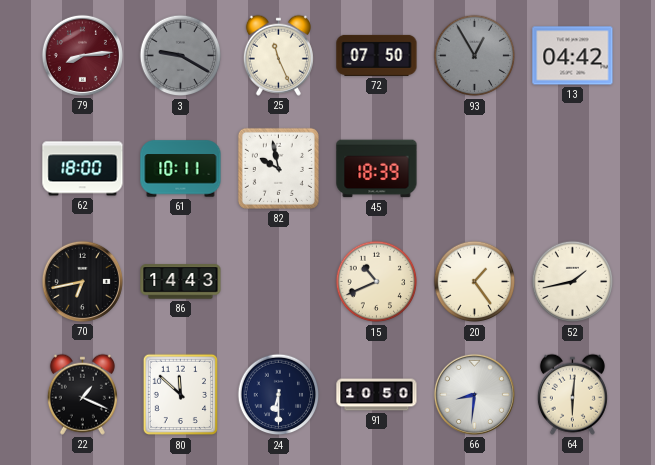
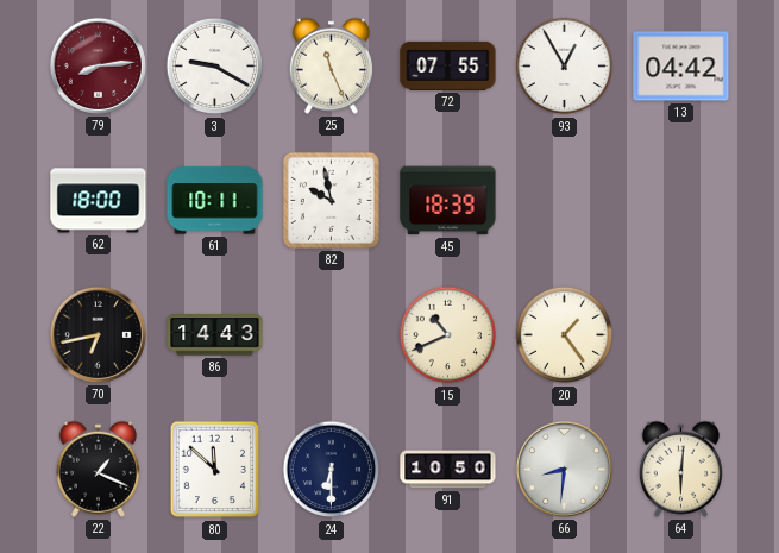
3 dial: grey -> white (215, 67)
72: 07:50 -> 07:55 (448, 65)
93 dial: grey -> white (565, 67)
52: 1:43 -> none (573, 282)
